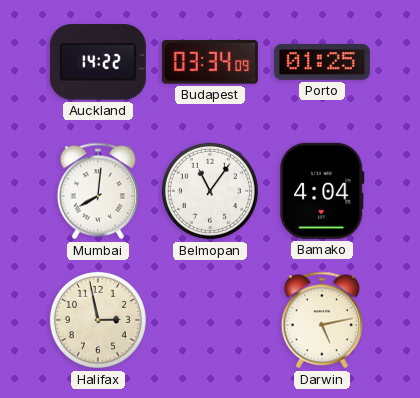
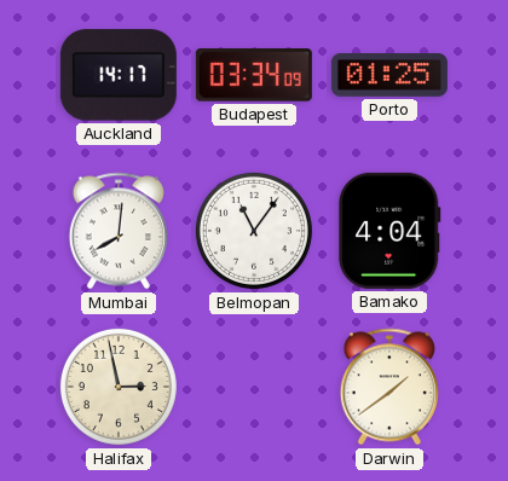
Auckland: 14:22 -> 14:17 (119, 75)
Darwin: 5:13 -> 1:39 (389, 387)
